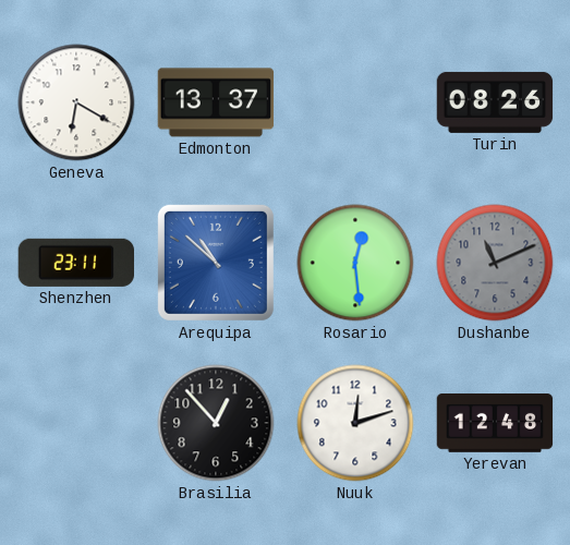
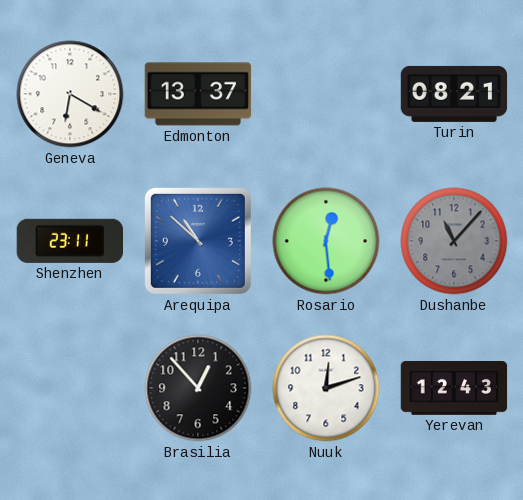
Turin: 08:26 -> 08:21 (454, 94)
Dushanbe: 11:11 -> 11:07 (454, 241)
Yerevan: 12:48 -> 12:43 (454, 389)
